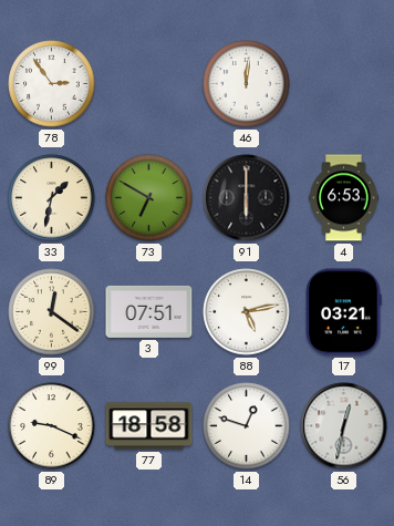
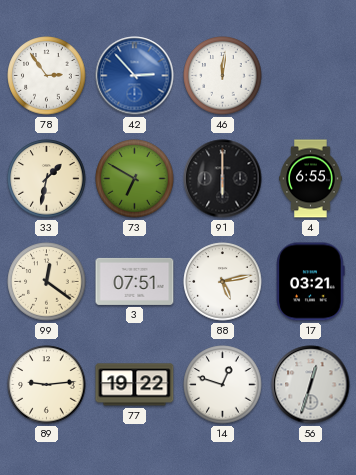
42: none -> 2:53 (135, 76)
4: 6:53 -> 6:55 (311, 179)
89: 9:19 -> 9:14 (47, 385)
77: 18:58 -> 19:22 (135, 385)
56: 12:32 -> 12:33 (311, 385)
